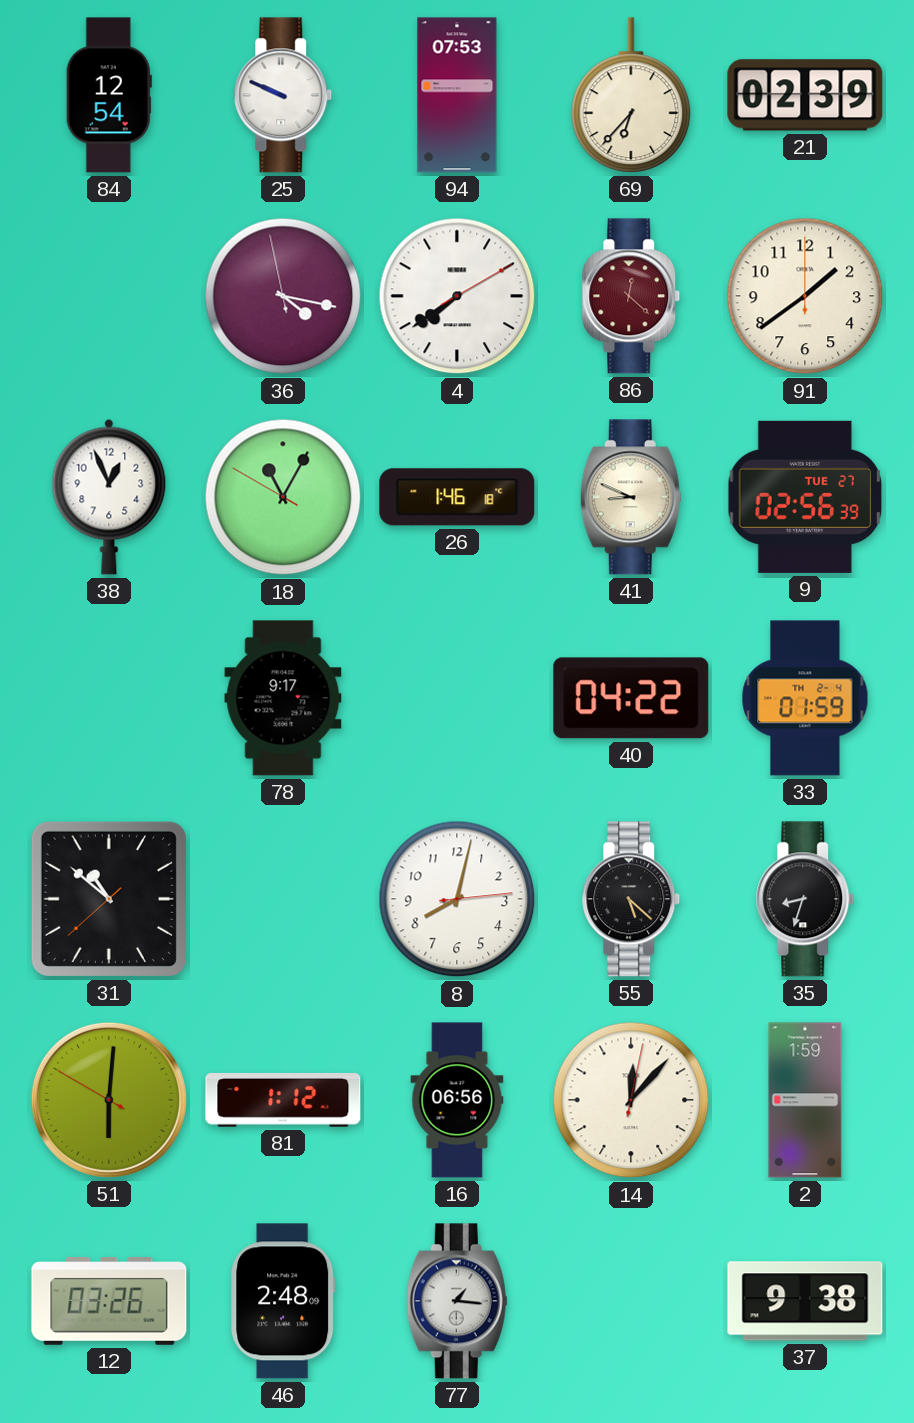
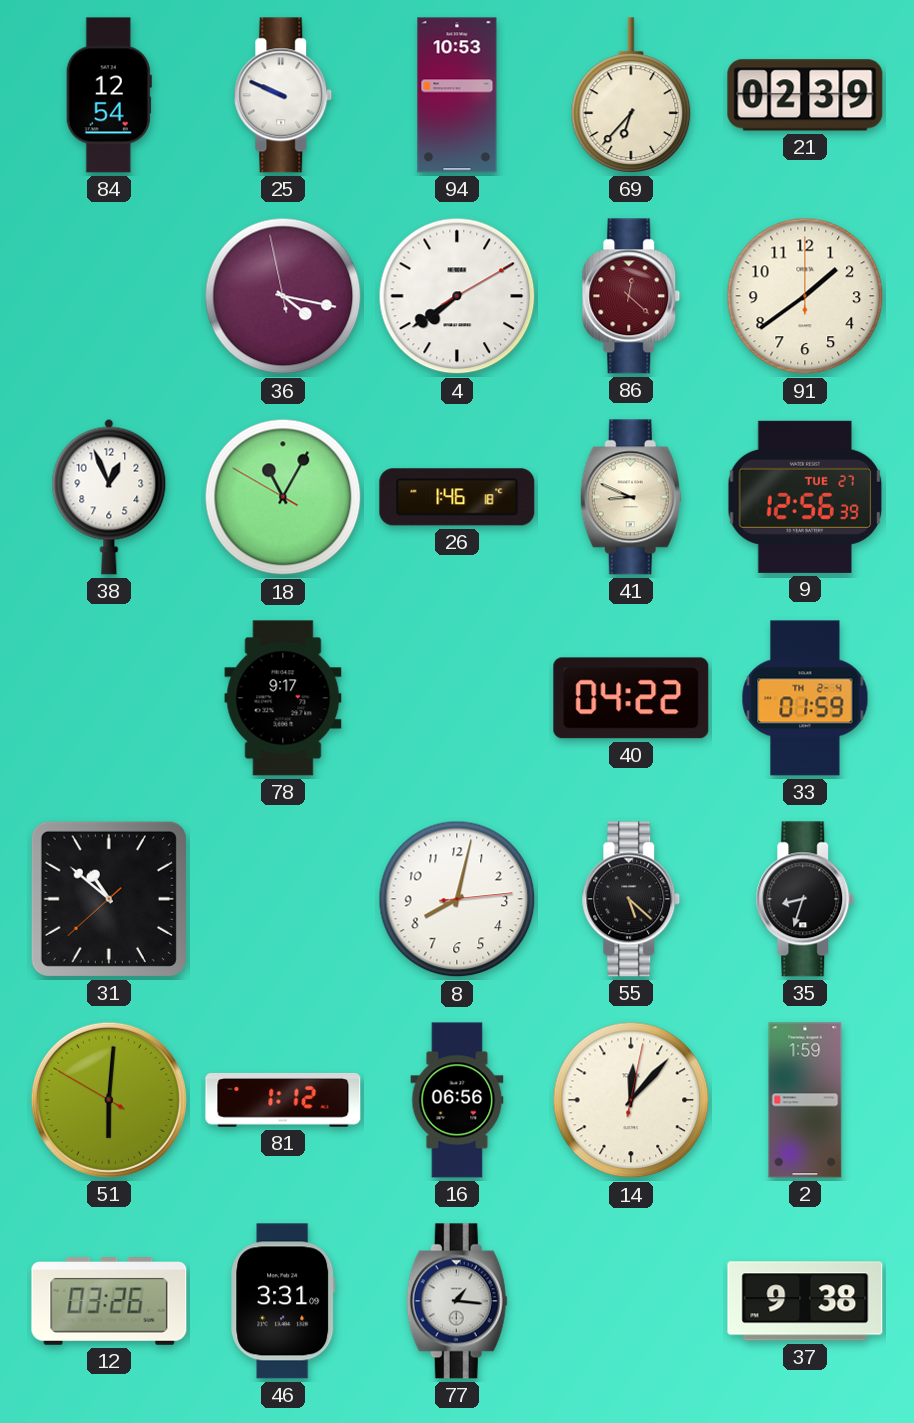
94: 07:53 -> 10:53 (457, 95)
9: 02:56 -> 12:56 (805, 497)
46: 2:48 -> 3:31 (283, 1301)
